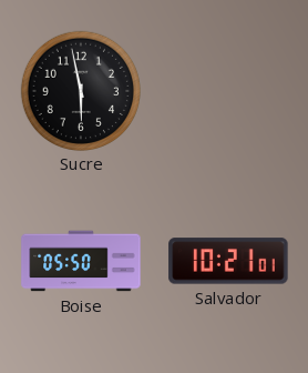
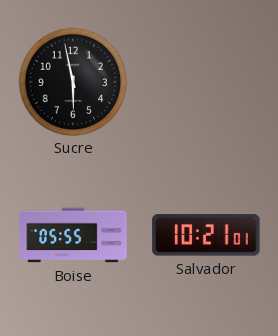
Boise: 05:50 -> 05:55 (73, 235)
